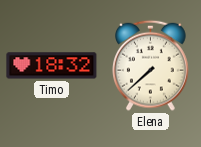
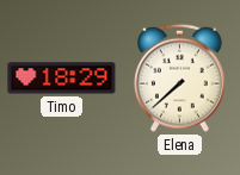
Timo: 18:32 -> 18:29 (62, 79)
